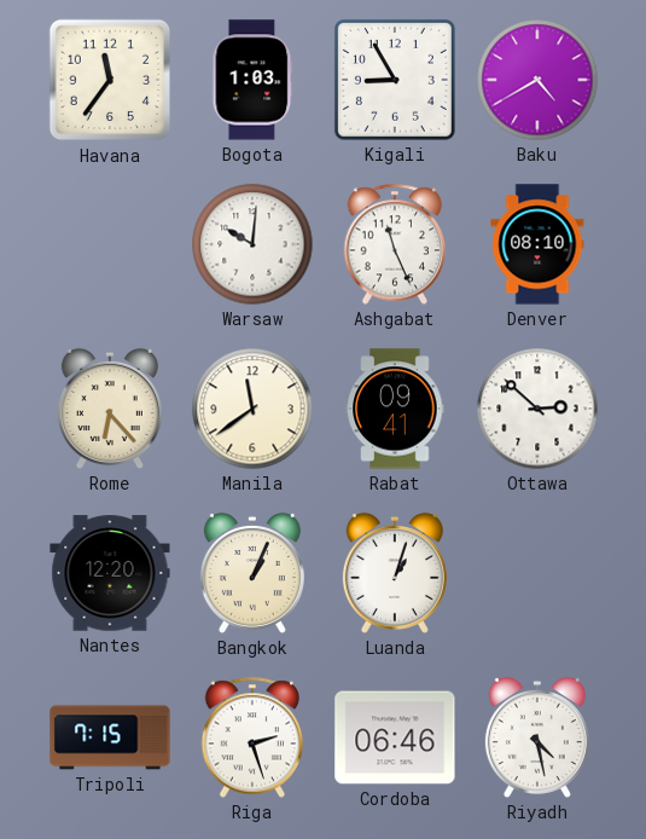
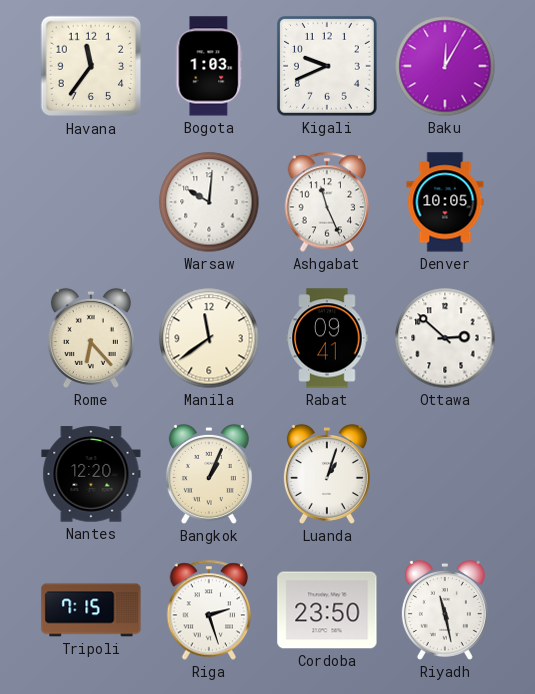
Kigali: 8:55 -> 9:41 (327, 66)
Baku: 4:40 -> 12:05 (445, 66)
Denver: 08:10 -> 10:05 (445, 202)
Cordoba: 06:46 -> 23:50 (327, 610)
Riyadh: 4:28 -> 11:28 (445, 610)
